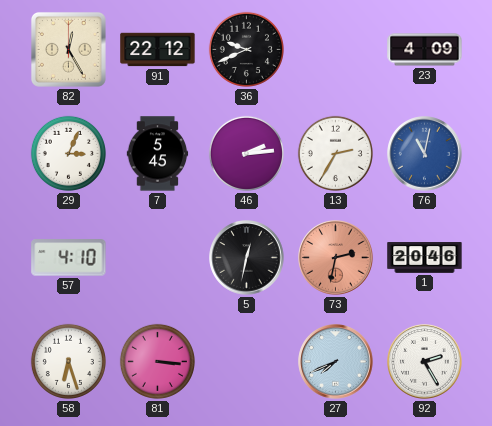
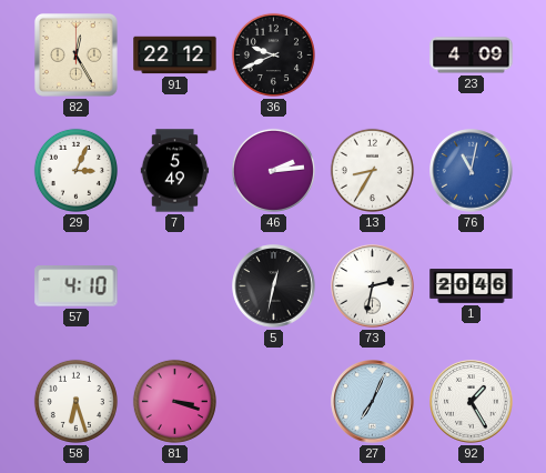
7: 5:45 -> 5:49 (175, 171)
13: 2:35 -> 8:35 (372, 170)
73 dial: salmon -> white (373, 286)
81: 3:16 -> 3:18 (174, 401)
27: 7:41 -> 7:04 (373, 402)
92: 2:25 -> 1:25 (472, 402)
